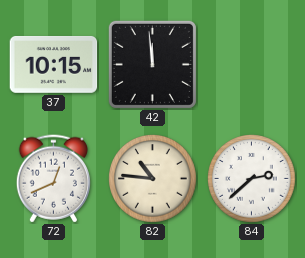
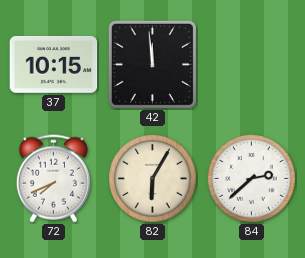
72: 12:41 -> 7:41 (53, 179)
82: 10:46 -> 6:05 (153, 179)
